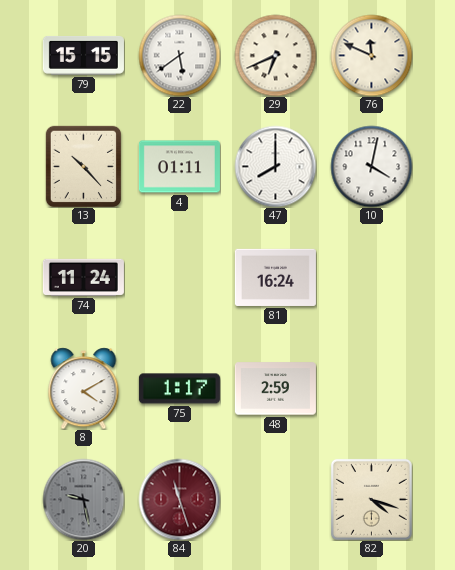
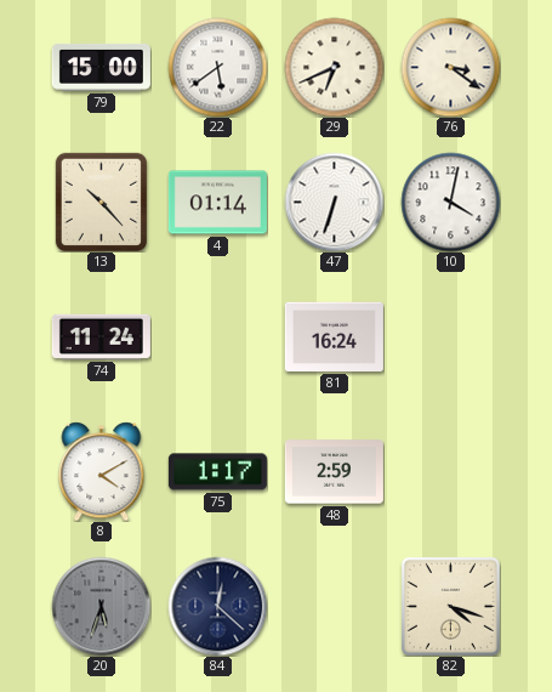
79: 15:15 -> 15:00 (101, 67)
76: 11:49 -> 3:21 (450, 67)
4: 01:11 -> 01:14 (217, 203)
47: 8:00 -> 6:33 (334, 202)
20: 9:28 -> 5:33 (101, 606)
84: 11:27 -> 12:22 (217, 606)
84 dial: burgundy -> navy (217, 606)
